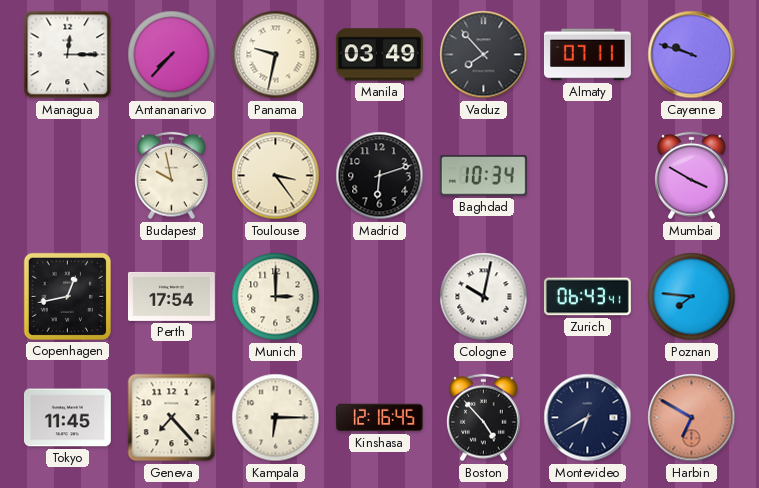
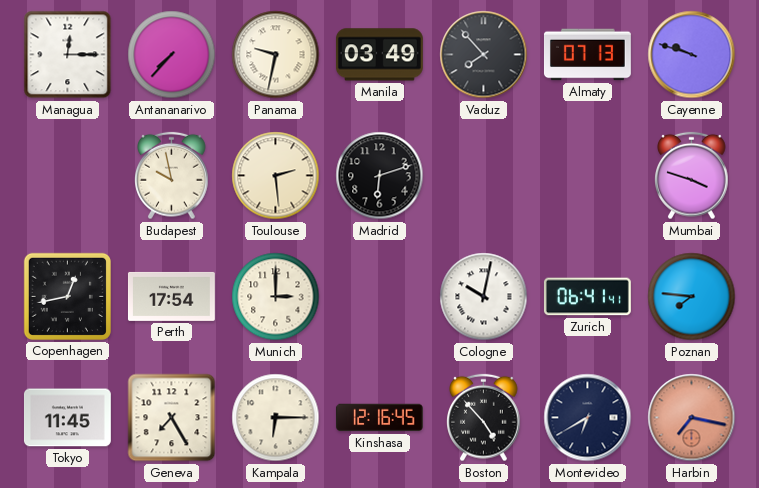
Almaty: 07:11 -> 07:13 (587, 55)
Toulouse: 3:24 -> 2:29 (276, 176)
Baghdad: 10:34 -> none (483, 176)
Mumbai: 3:50 -> 3:48 (692, 176)
Zurich: 06:43 -> 06:41 (587, 297)
Geneva: 7:23 -> 7:25 (172, 418)
Harbin: 6:50 -> 7:17 (692, 418)
